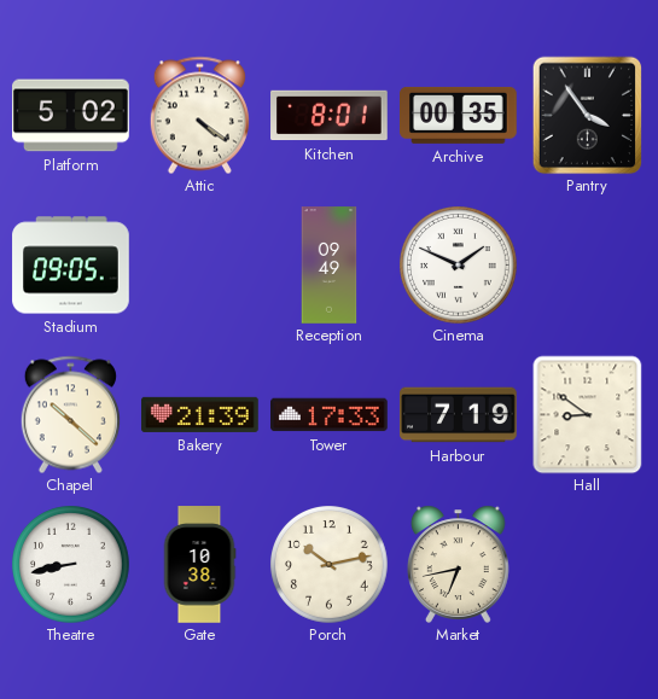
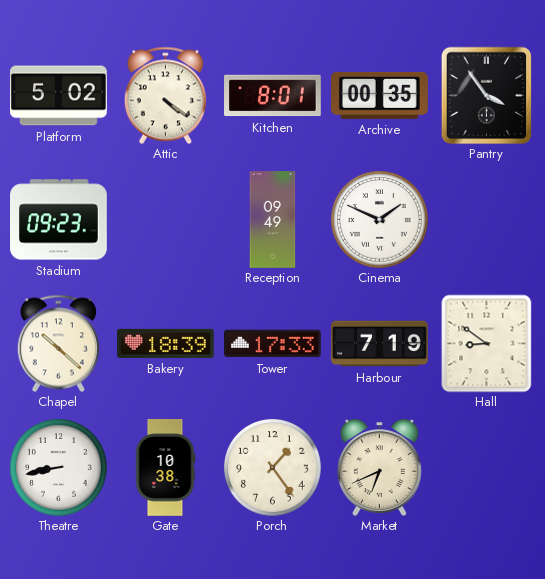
Stadium: 09:05 -> 09:23 (59, 220)
Bakery: 21:39 -> 18:39 (166, 343)
Porch: 10:13 -> 1:24 (273, 468)
Market: 6:43 -> 6:41 (379, 467)
